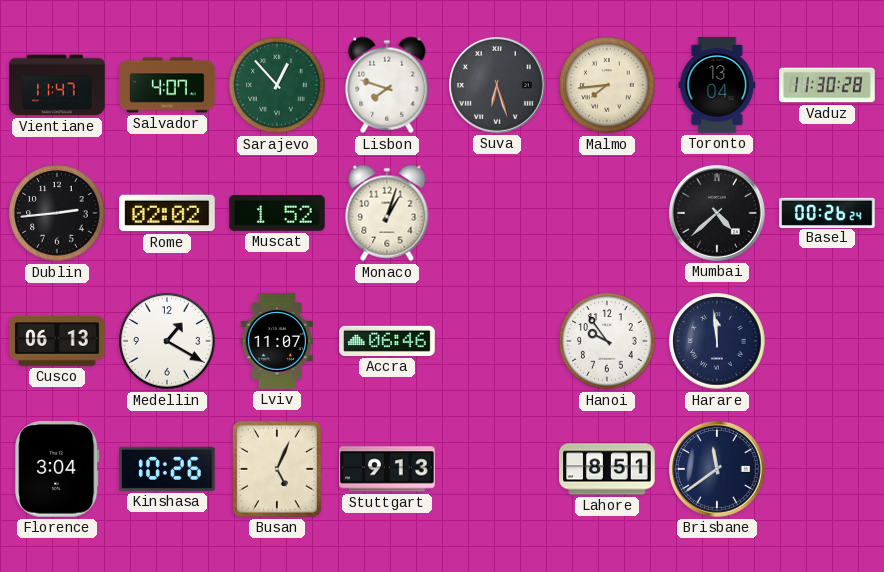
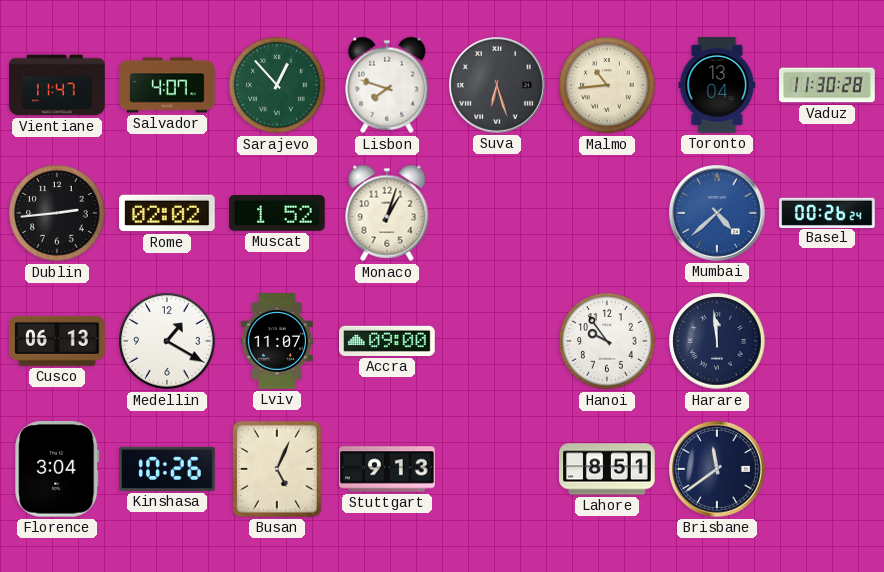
Malmo: 7:44 -> 10:44 (607, 85)
Mumbai dial: black -> blue (718, 214)
Accra: 06:46 -> 09:00 (387, 341)
